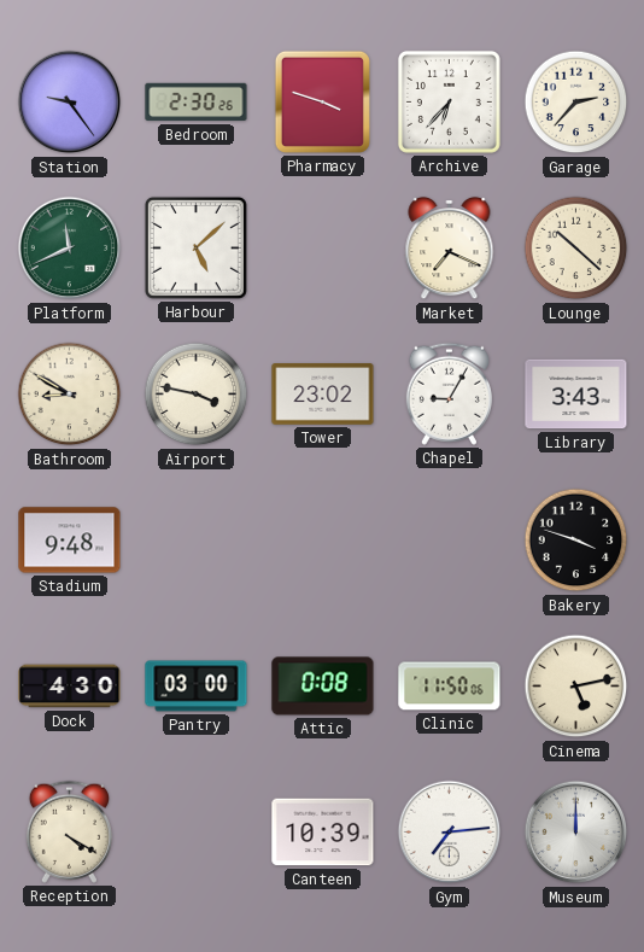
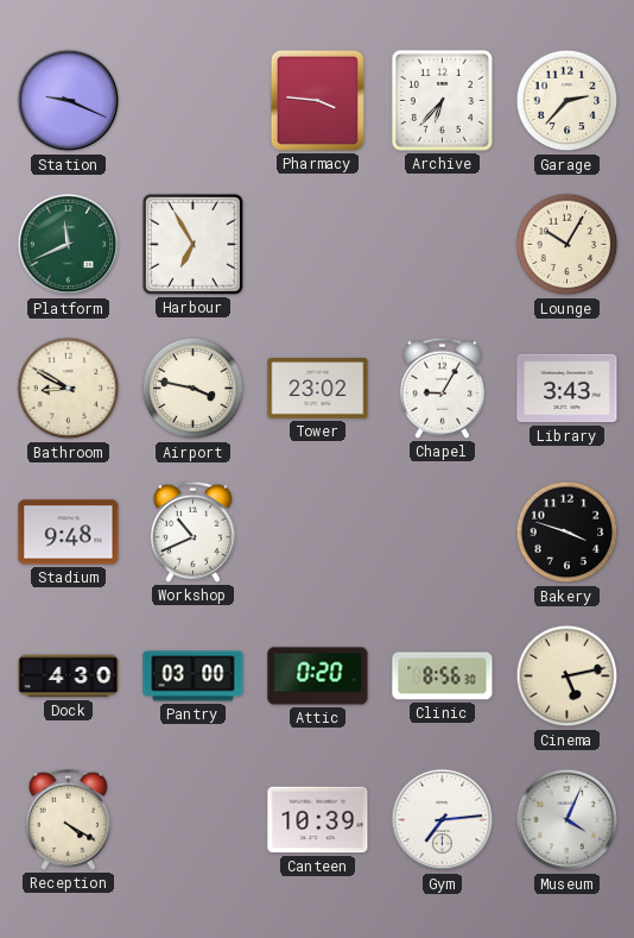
Station: 9:24 -> 9:19 (69, 101)
Bedroom: 2:30 -> none (197, 103)
Pharmacy: 3:48 -> 3:46 (317, 100)
Harbour: 5:08 -> 6:55 (192, 244)
Market: 7:19 -> none (450, 249)
Lounge: 10:22 -> 10:05 (568, 245)
Workshop: none -> 10:41 (192, 531)
Attic: 0:08 -> 0:20 (318, 676)
Clinic: 11:50 -> 8:56 (443, 676)
Museum: 12:00 -> 4:04 (568, 820)
